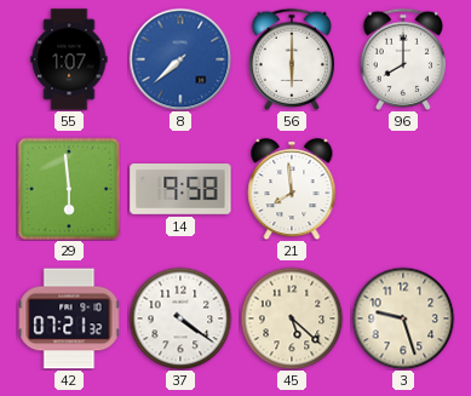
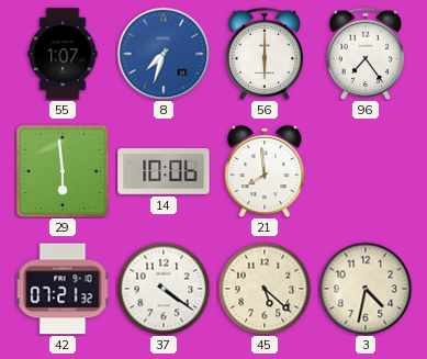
8: 7:38 -> 7:33 (164, 54)
96: 8:00 -> 7:24 (364, 54)
14: 9:58 -> 10:06 (164, 172)
3: 9:27 -> 4:32 (366, 289)
